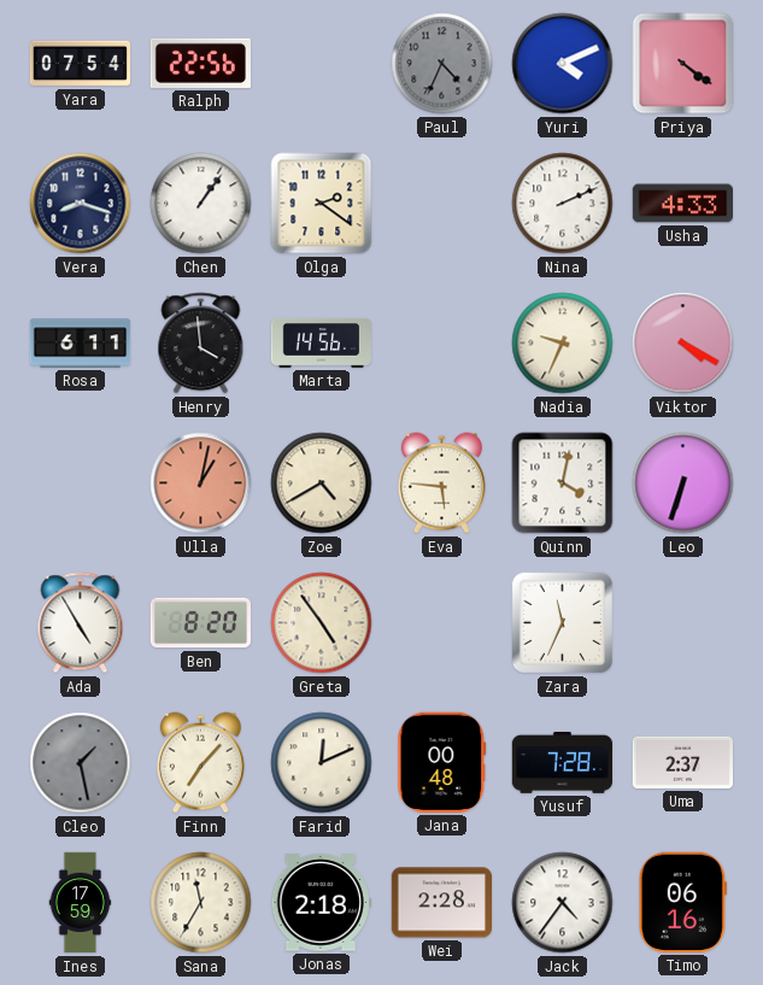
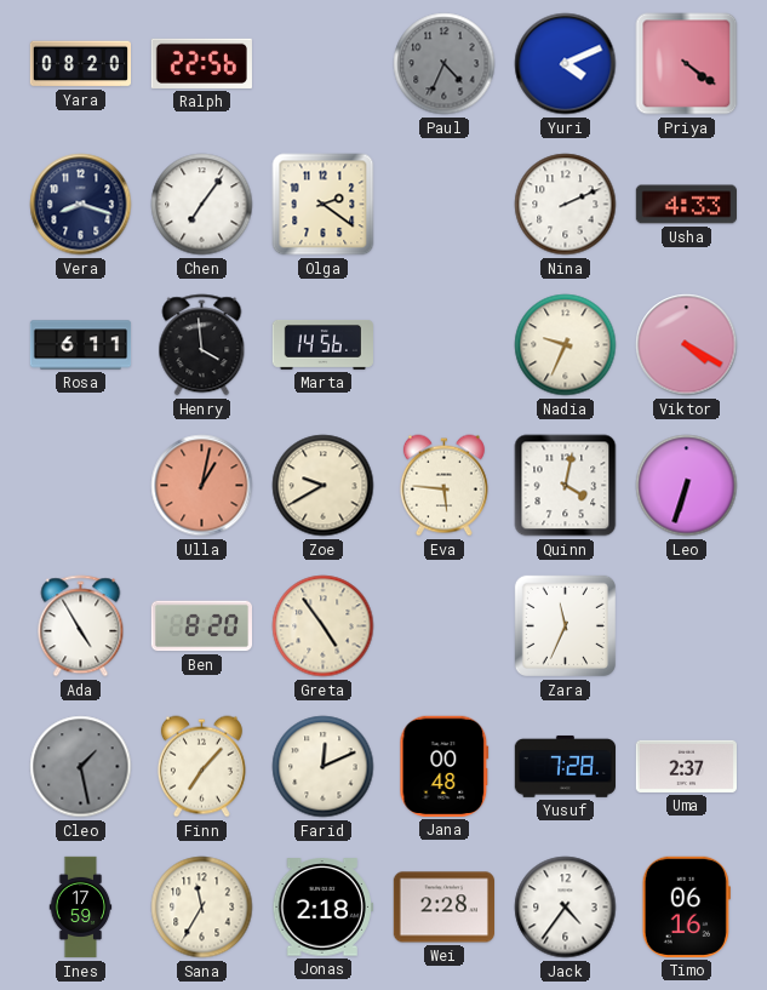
Yara: 07:54 -> 08:20 (80, 64)
Chen: 1:06 -> 7:06 (202, 205)
Zoe: 4:40 -> 9:40 (324, 486)
